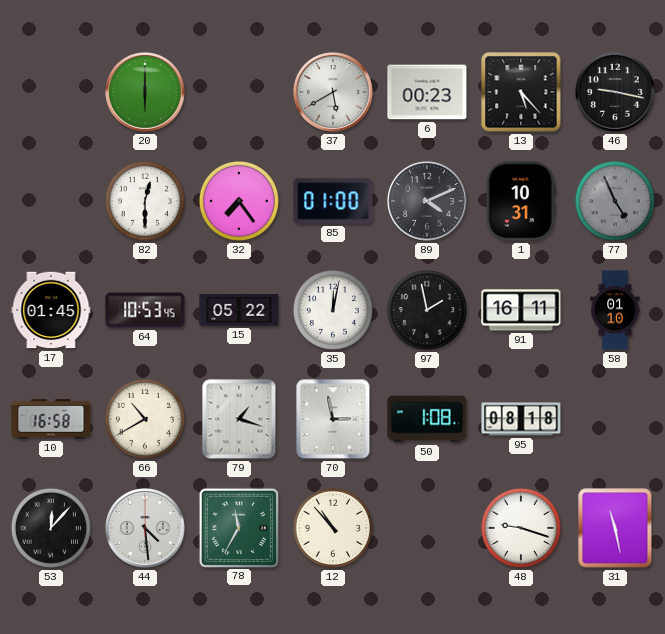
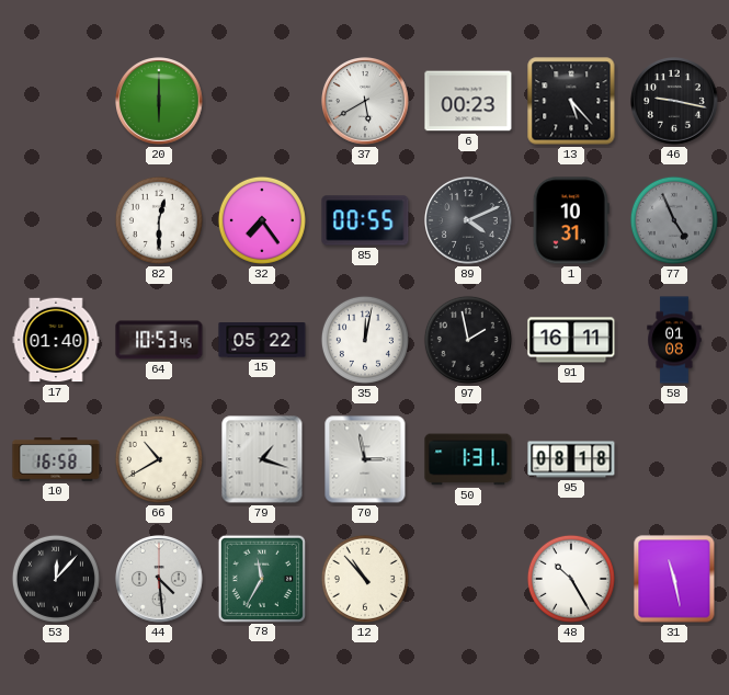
85: 01:00 -> 00:55 (365, 220)
17: 01:45 -> 01:40 (56, 340)
58: 01:10 -> 01:08 (674, 340)
50: 1:08 -> 1:31 (468, 459)
48: 9:18 -> 10:25 (571, 579)
